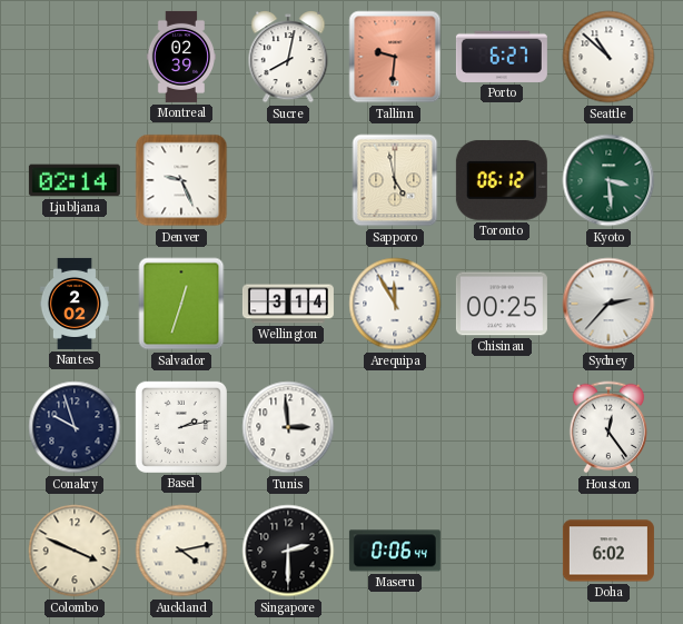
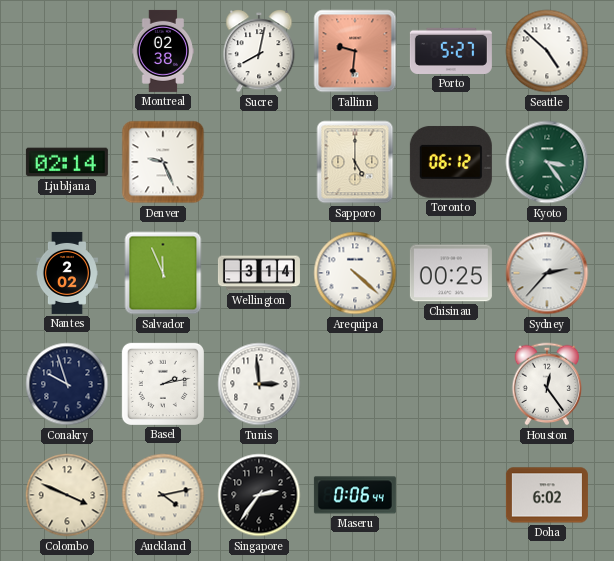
Montreal: 02:39 -> 02:38 (163, 51)
Porto: 6:27 -> 5:27 (451, 51)
Seattle: 10:52 -> 4:52 (547, 51)
Sapporo: 4:58 -> 5:00 (355, 162)
Kyoto: 3:29 -> 3:24 (547, 162)
Salvador: 12:33 -> 11:56 (163, 273)
Arequipa: 11:55 -> 4:22 (355, 273)
Singapore: 2:30 -> 2:36 (259, 495)
